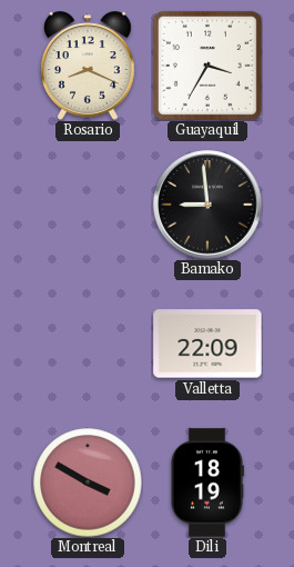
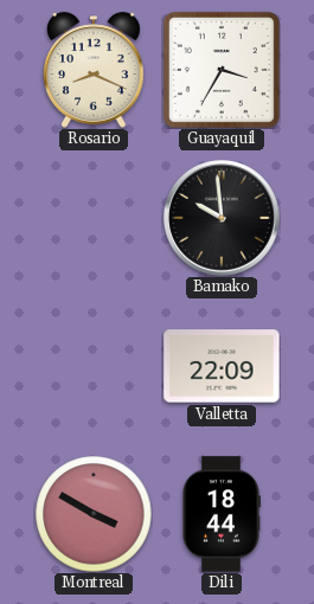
Bamako: 8:59 -> 9:59 (222, 218)
Dili: 18:19 -> 18:44 (222, 514)
